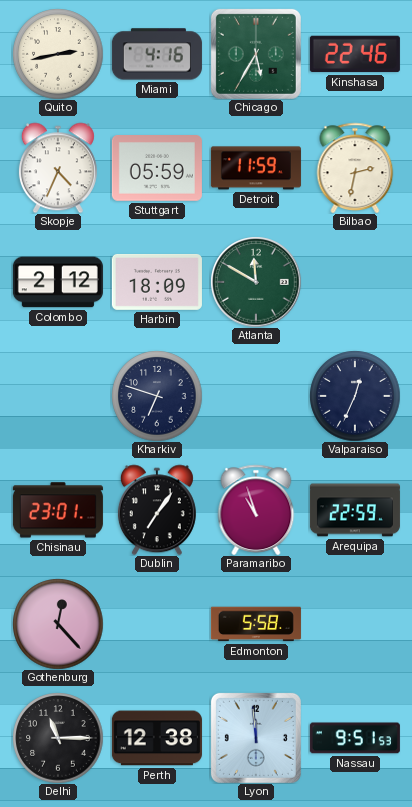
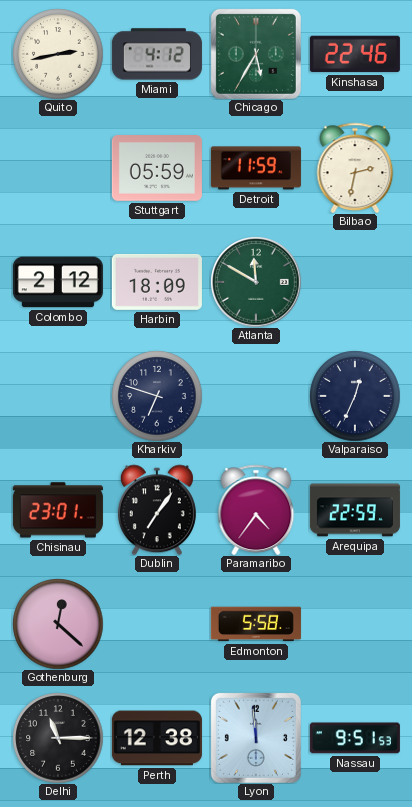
Miami: 4:16 -> 4:12 (157, 54)
Skopje: 4:34 -> none (58, 168)
Paramaribo: 10:57 -> 4:36 (256, 510)
Gothenburg: 12:23 -> 12:22 (58, 624)
